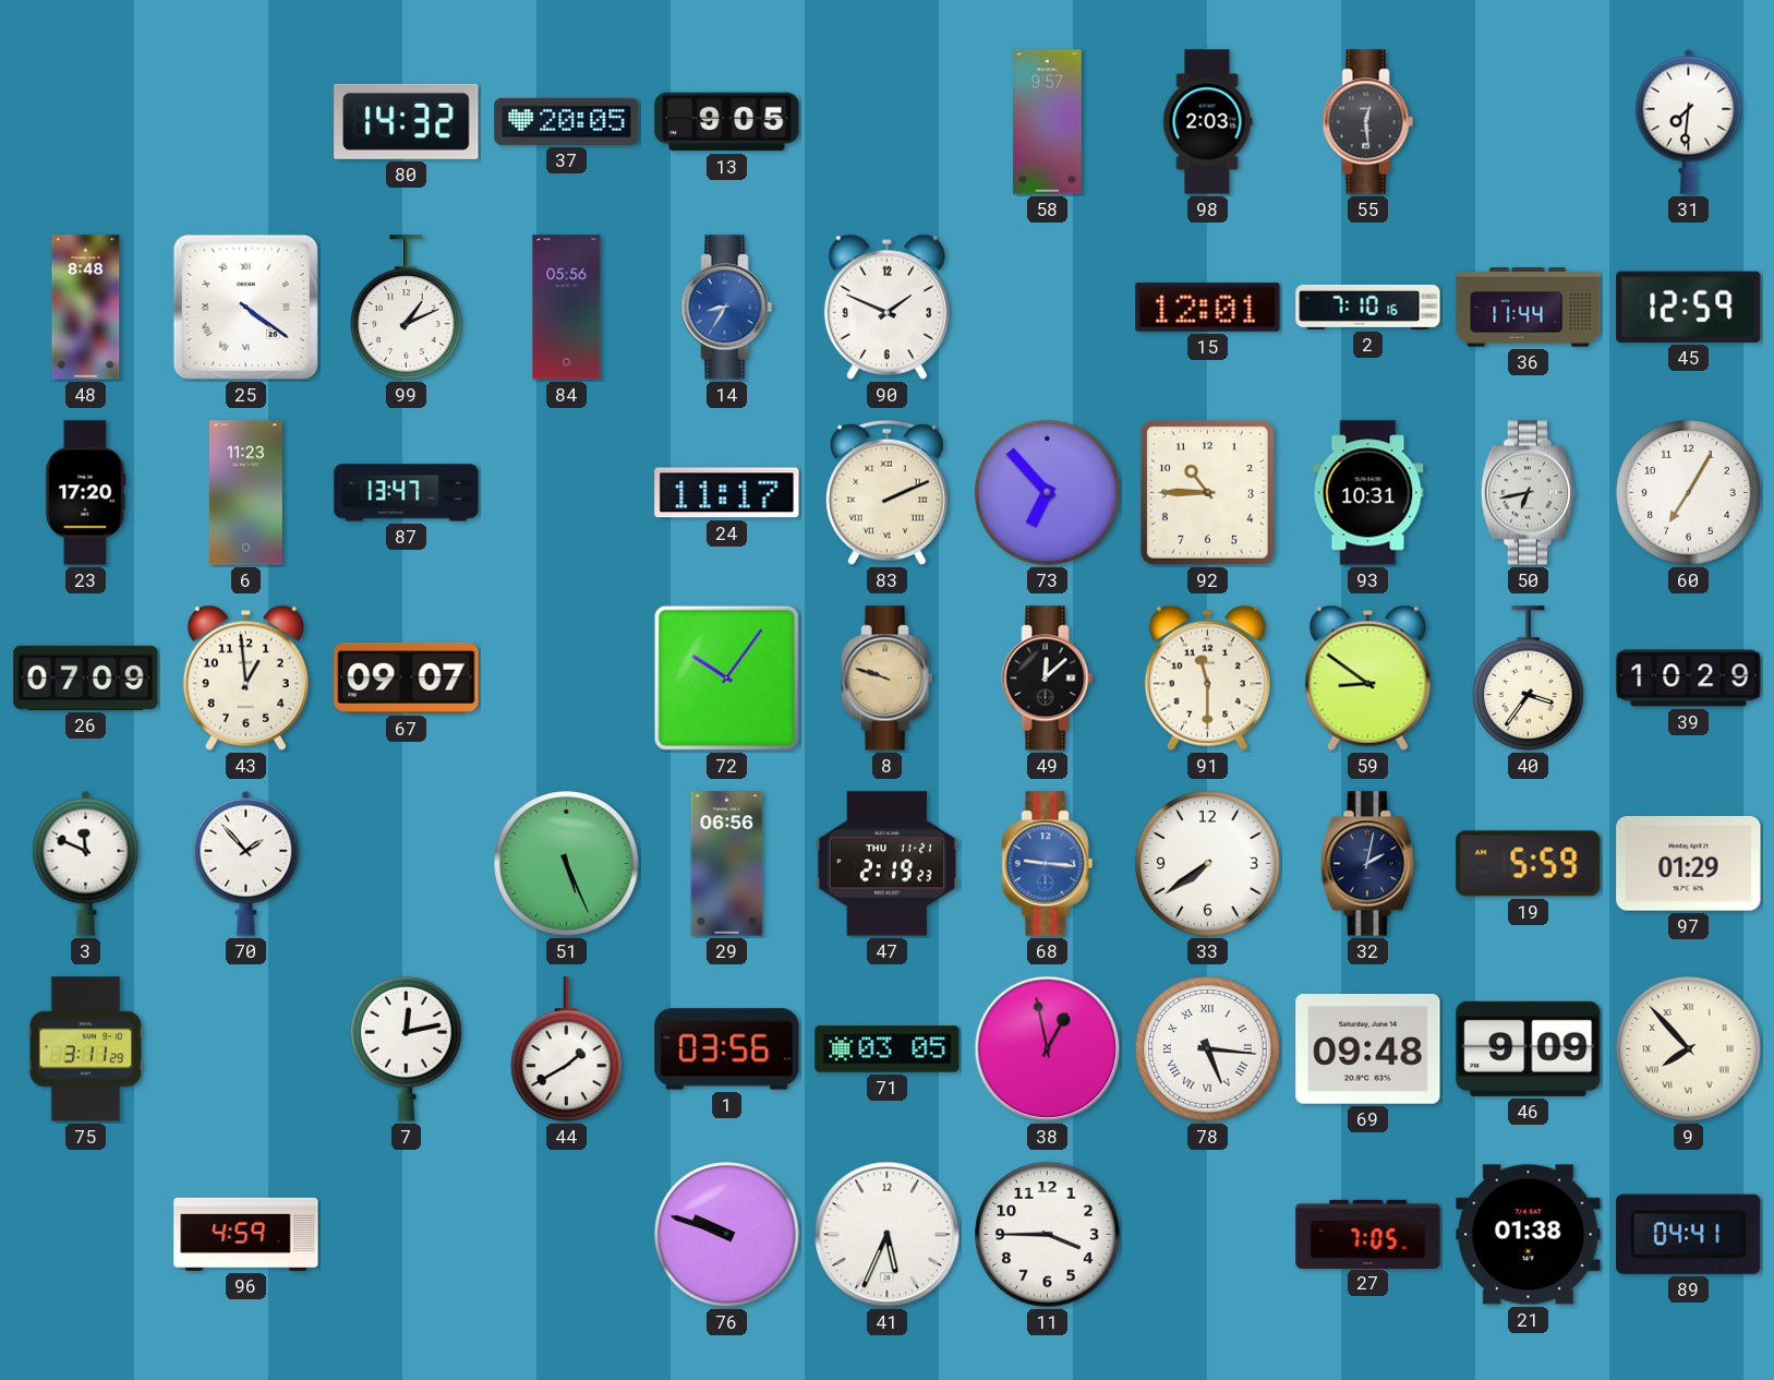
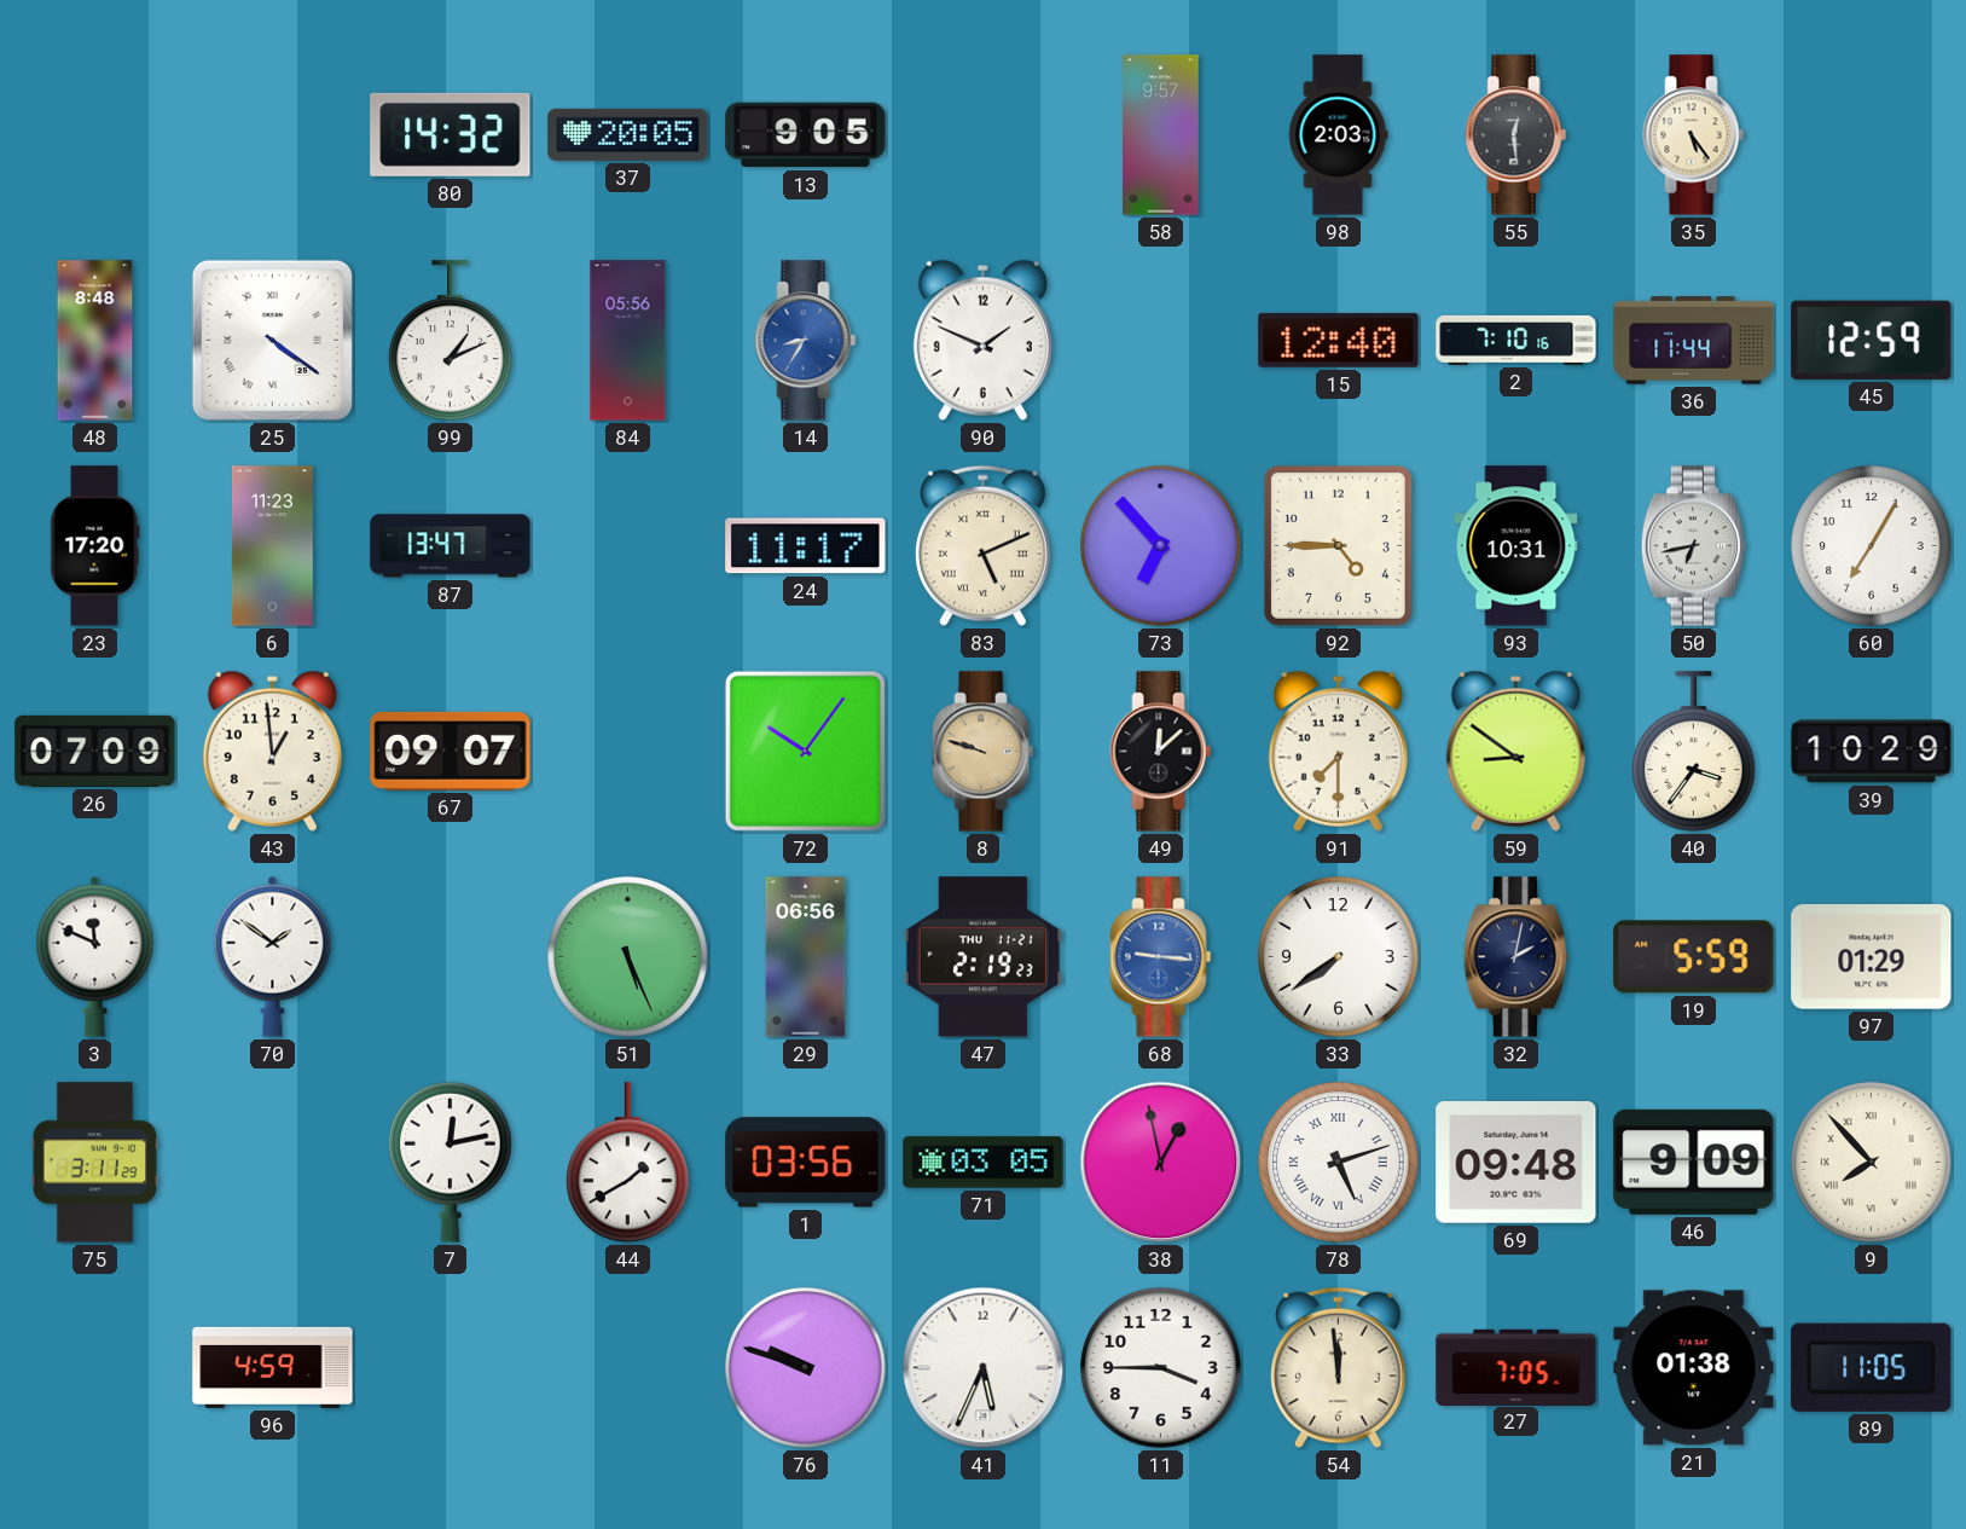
35: none -> 5:24 (1694, 135)
31: 7:31 -> none (1689, 121)
15: 12:01 -> 12:40 (1339, 340)
83: 2:11 -> 5:11 (984, 546)
92: 10:45 -> 4:45 (1338, 545)
91: 11:30 -> 7:30 (1338, 751)
70: 1:53 -> 1:51 (273, 956)
78: 5:16 -> 5:12 (1339, 1163)
54: none -> 11:59 (1339, 1368)
89: 04:41 -> 11:05 (1872, 1367)
